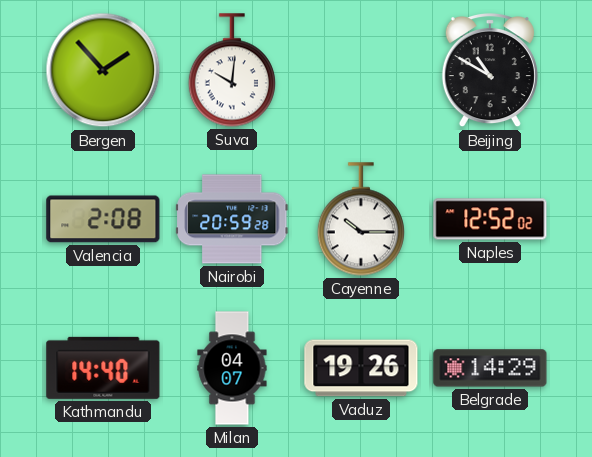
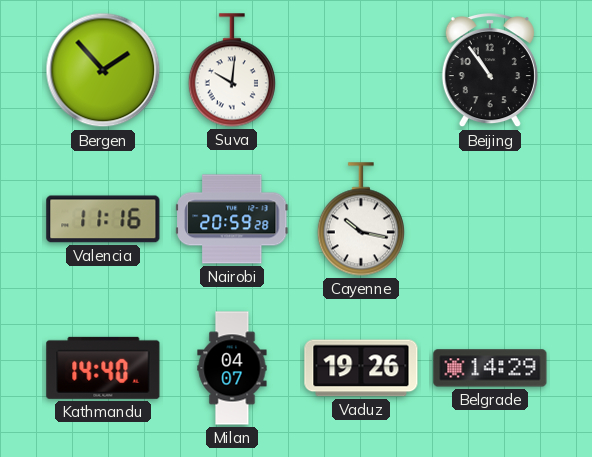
Beijing: 10:50 -> 10:54 (490, 70)
Valencia: 2:08 -> 11:16 (103, 219)
Cayenne: 10:15 -> 10:17 (361, 219)
Naples: 12:52 -> none (490, 219)
